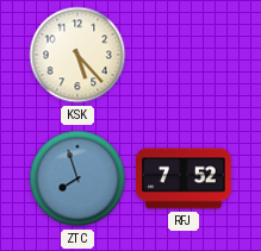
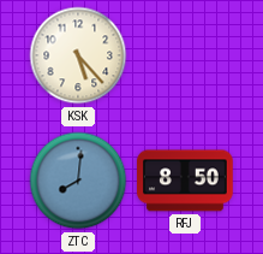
ZTC: 7:57 -> 8:01 (78, 181)
RFJ: 7:52 -> 8:50 (186, 181)
